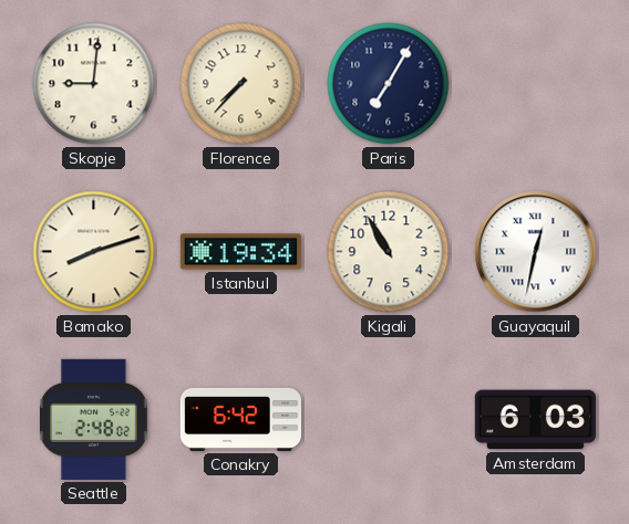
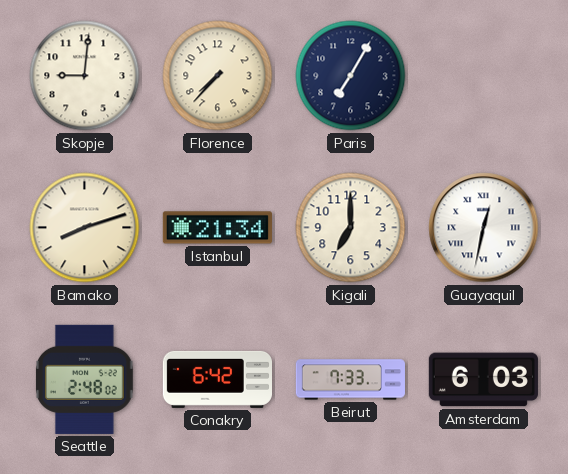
Istanbul: 19:34 -> 21:34 (217, 228)
Kigali: 10:55 -> 7:00 (351, 228)
Beirut: none -> 7:33 (350, 380)
